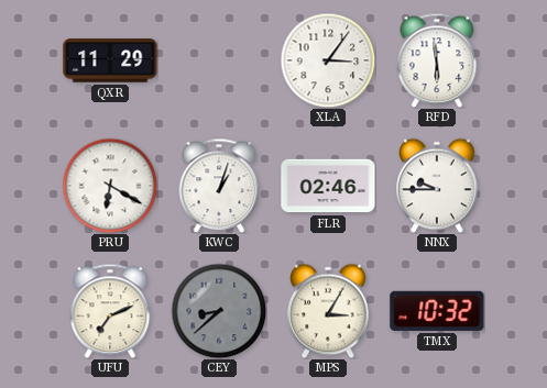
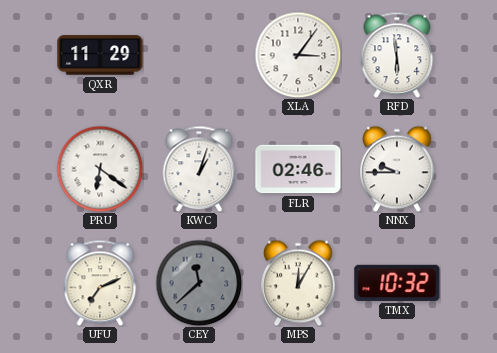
PRU: 6:20 -> 6:21 (100, 169)
CEY: 8:38 -> 11:38 (199, 283)
MPS: 3:05 -> 12:05 (298, 283)
